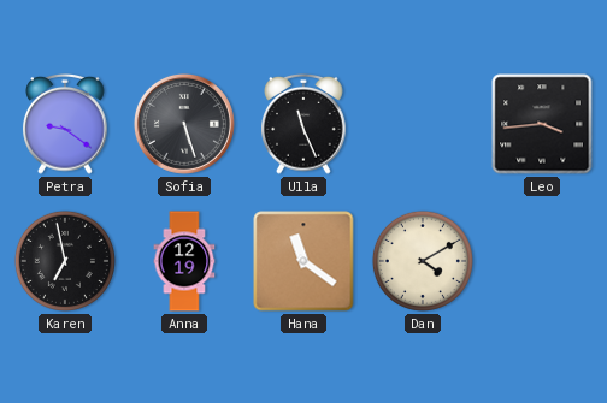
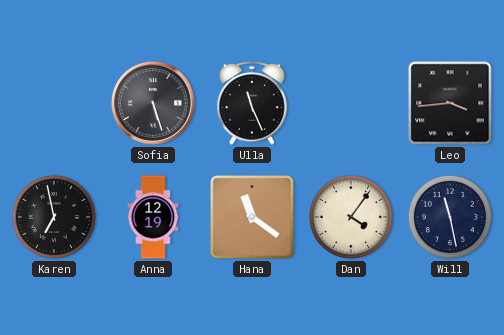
Petra: 9:21 -> none (65, 125)
Dan: 4:10 -> 4:06 (351, 217)
Will: none -> 11:28 (450, 217)
